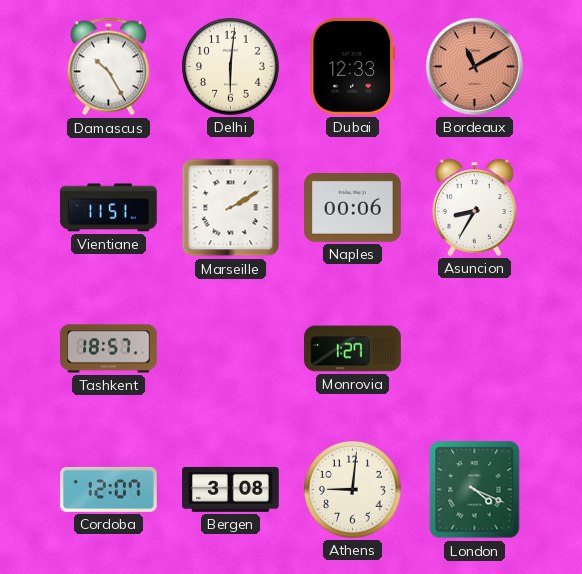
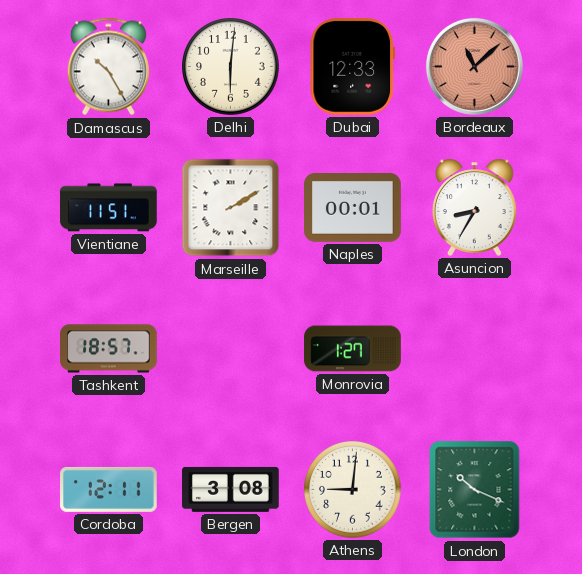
Bordeaux: 11:10 -> 11:08 (474, 66)
Naples: 00:06 -> 00:01 (353, 208)
Cordoba: 12:07 -> 12:11 (109, 489)
London: 4:19 -> 10:19 (475, 490)
